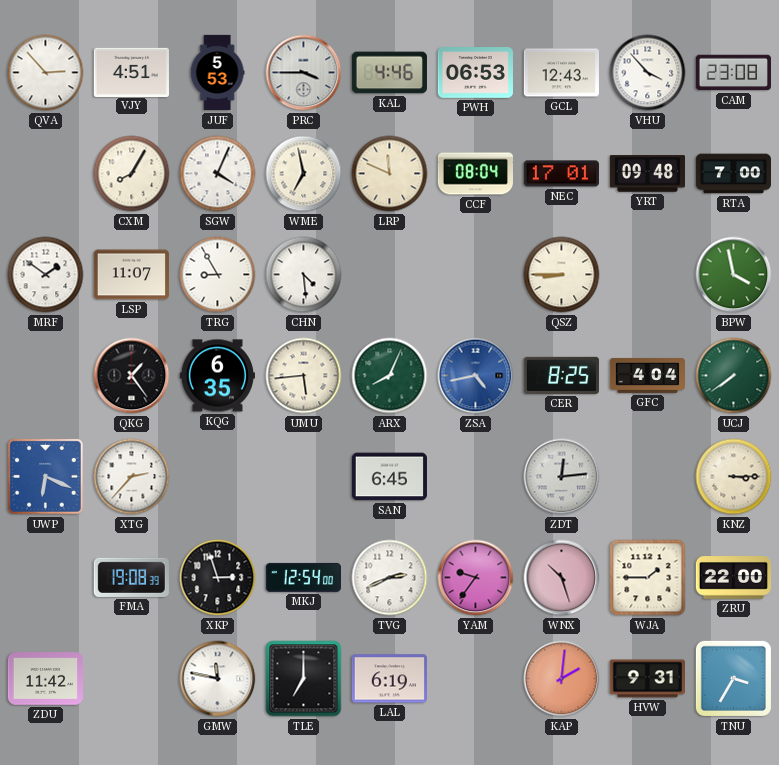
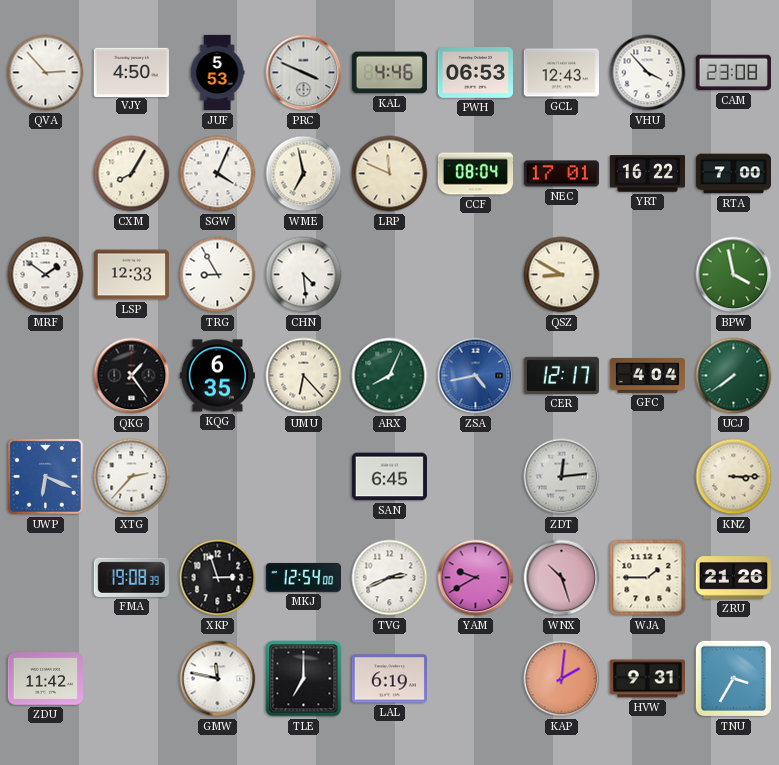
VJY: 4:51 -> 4:50 (131, 72)
PRC: 3:45 -> 3:49 (304, 73)
YRT: 09:48 -> 16:22 (647, 174)
LSP: 11:07 -> 12:33 (131, 275)
QSZ: 8:45 -> 8:50 (562, 275)
UMU: 5:44 -> 6:23 (304, 376)
CER: 8:25 -> 12:17 (561, 375)
YAM: 9:36 -> 9:40 (476, 578)
ZRU: 22:00 -> 21:26 (733, 578)
